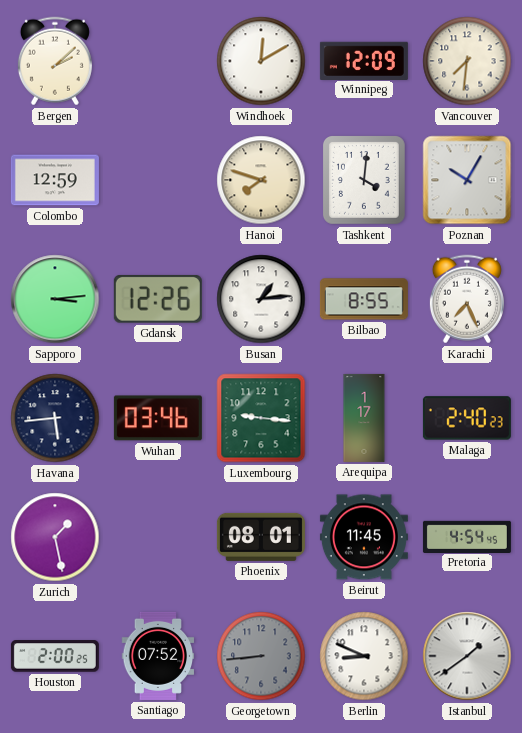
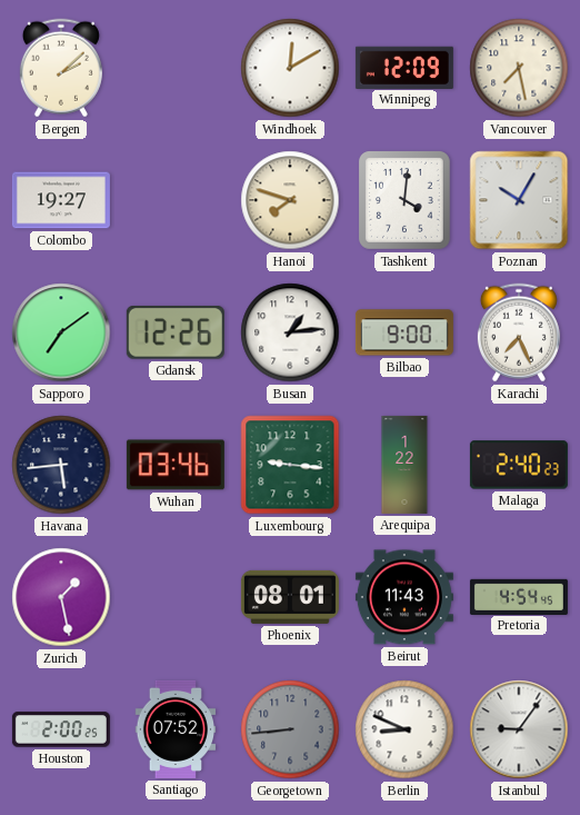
Vancouver: 7:31 -> 7:28 (519, 68)
Colombo: 12:59 -> 19:27 (61, 200)
Sapporo: 3:14 -> 7:09 (61, 332)
Bilbao: 8:55 -> 9:00 (404, 332)
Arequipa: 1:17 -> 1:22 (404, 465)
Beirut: 11:45 -> 11:43 (404, 597)
Istanbul: 1:39 -> 9:06 (519, 729)
